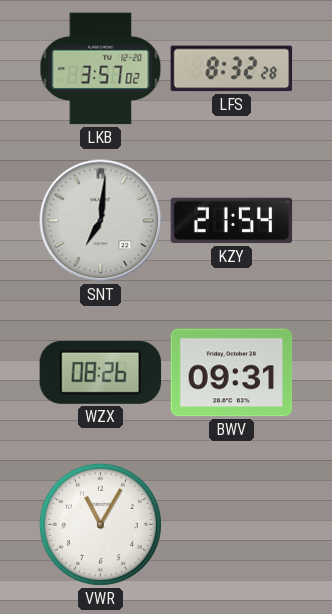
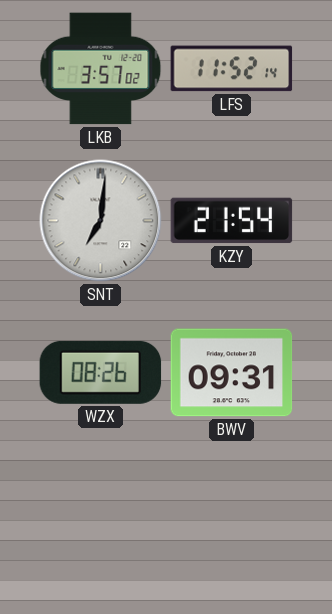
LFS: 8:32 -> 11:52 (232, 69)
VWR: 11:05 -> none (100, 524)
